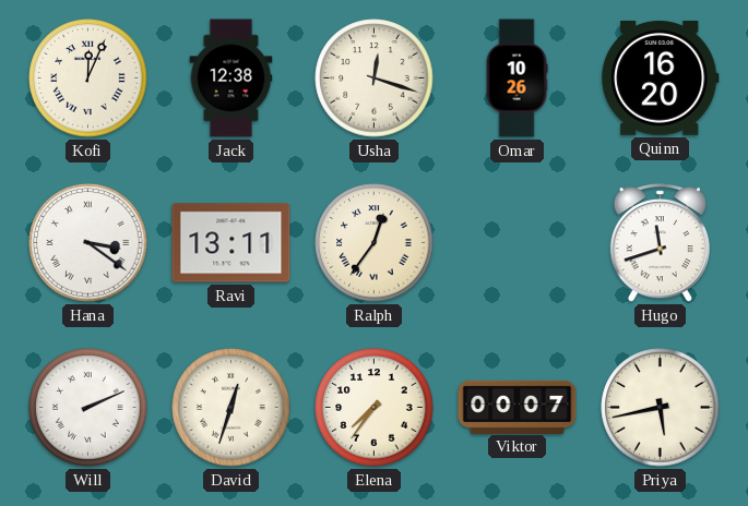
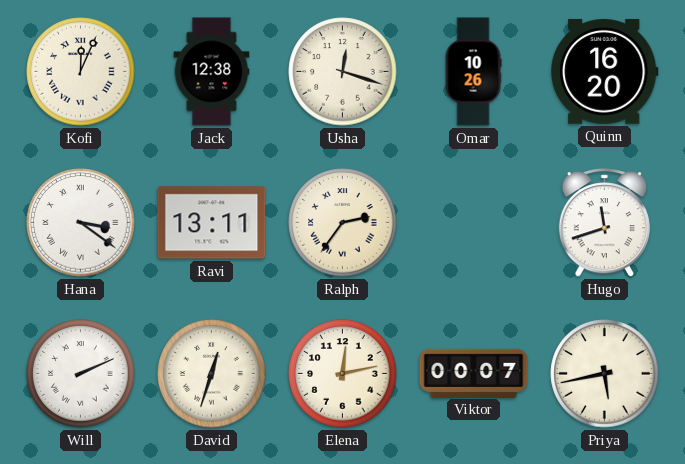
Ralph: 12:36 -> 2:36 (343, 223)
Elena: 7:36 -> 12:13 (343, 374)
